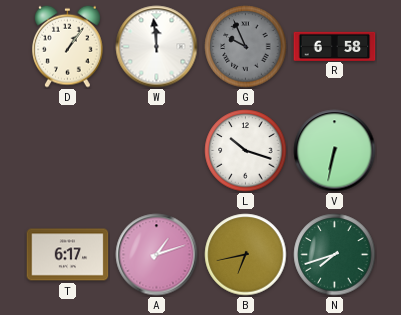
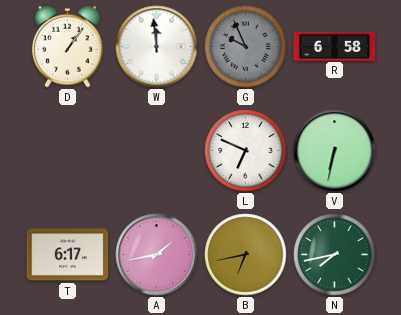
L: 10:18 -> 6:49 (246, 151)
A: 1:12 -> 1:43 (157, 255)
N: 7:42 -> 7:43 (335, 255)
